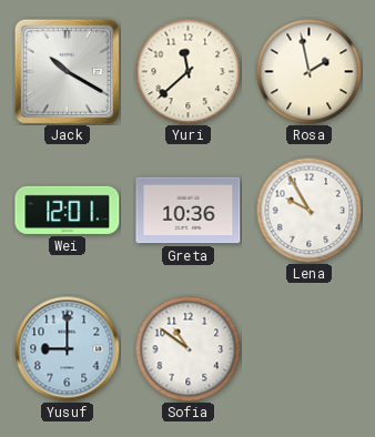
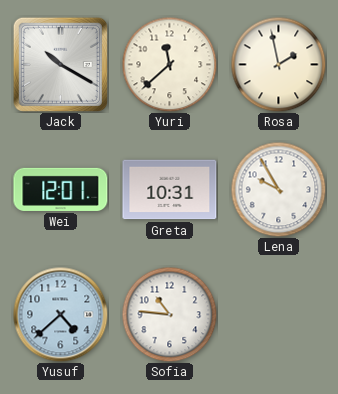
Greta: 10:36 -> 10:31 (170, 190)
Yusuf: 9:00 -> 4:38 (60, 314)
Sofia: 10:51 -> 10:46 (169, 314)
